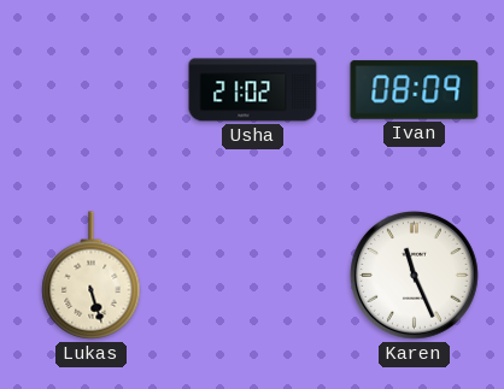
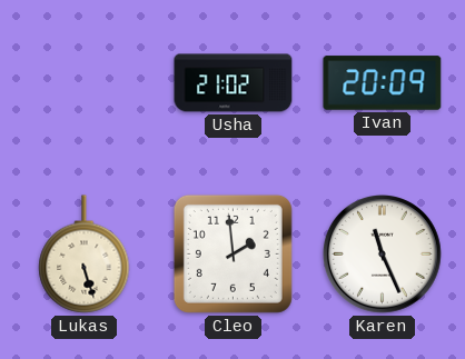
Ivan: 08:09 -> 20:09 (383, 83)
Cleo: none -> 1:59 (233, 253)
